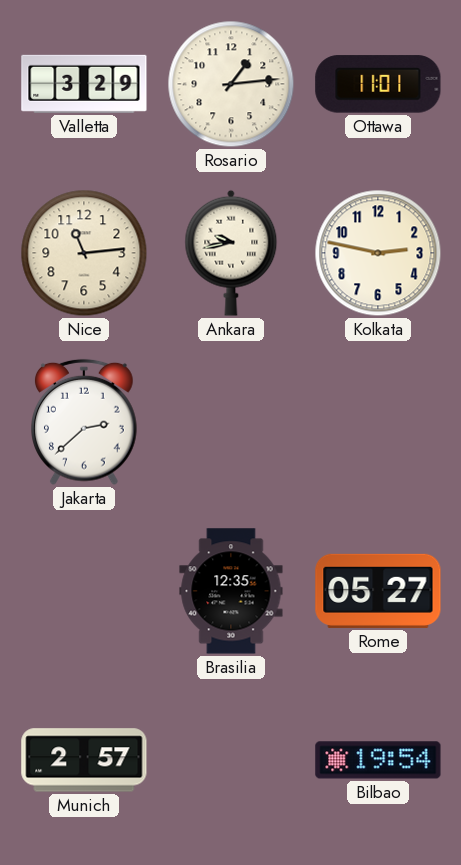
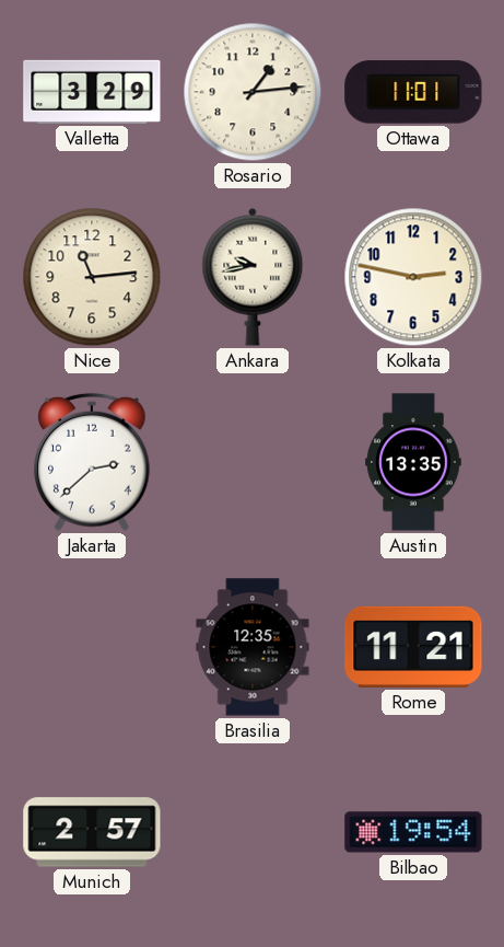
Austin: none -> 13:35 (413, 462)
Rome: 05:27 -> 11:21 (413, 647)
